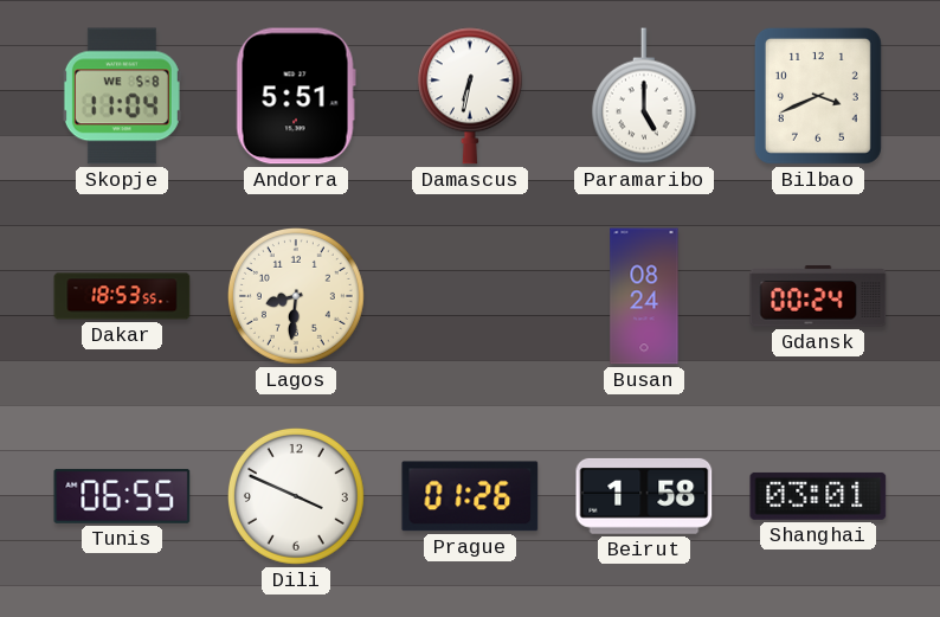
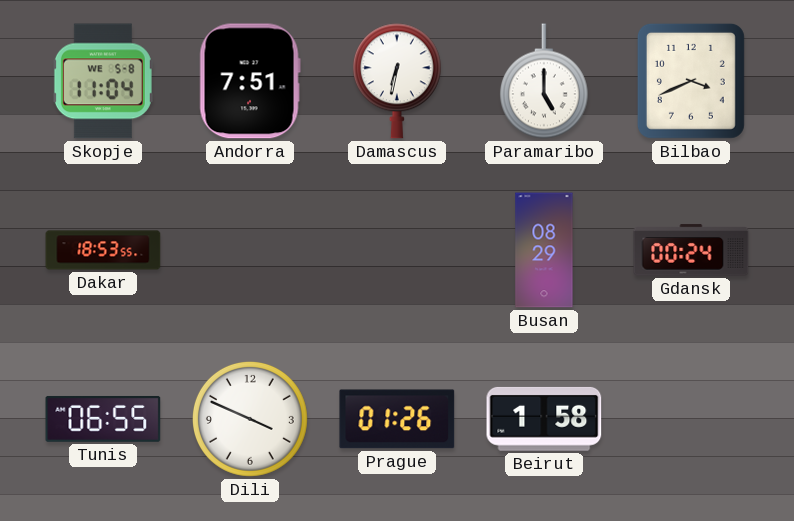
Andorra: 5:51 -> 7:51 (250, 81)
Lagos: 8:31 -> none (296, 296)
Busan: 08:24 -> 08:29 (544, 250)
Shanghai: 03:01 -> none (818, 496)
